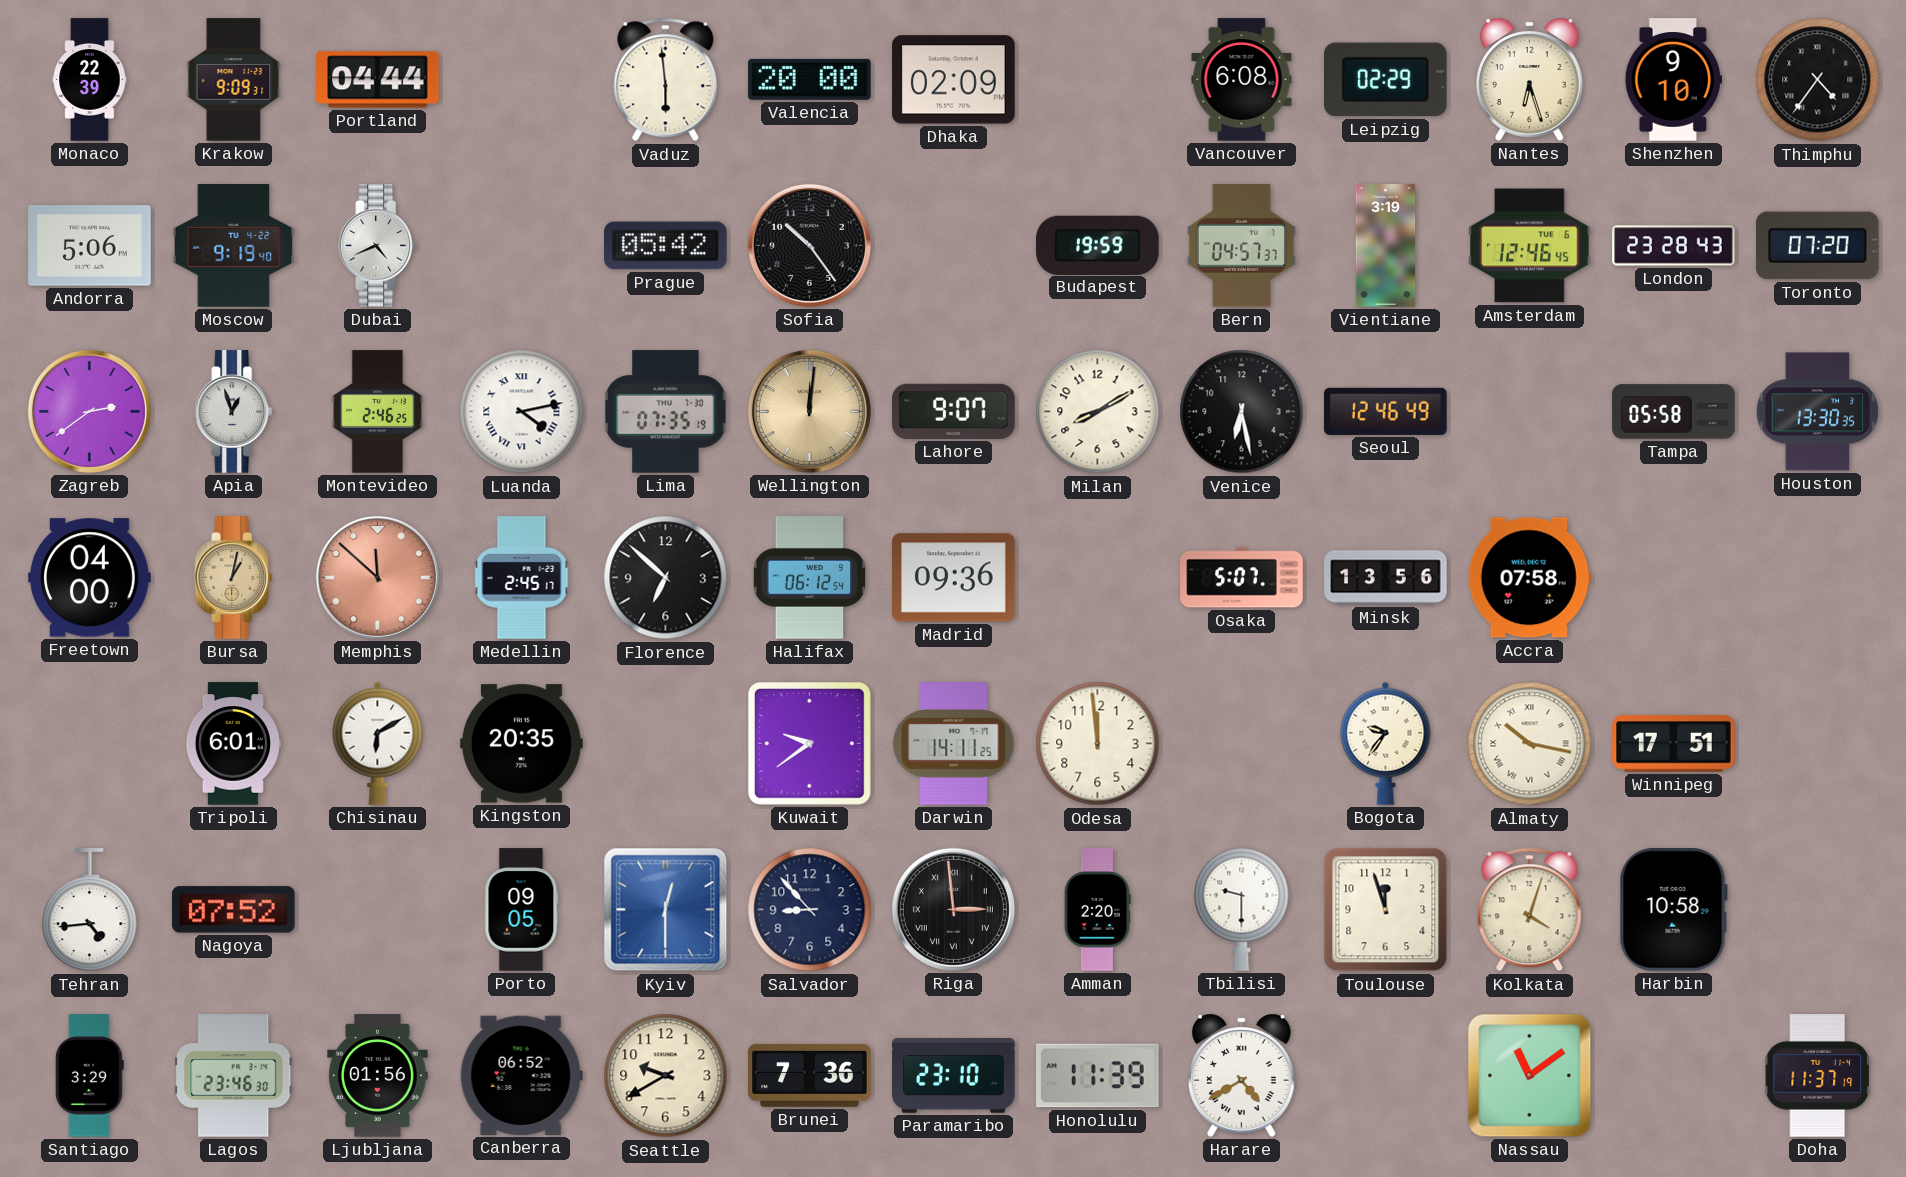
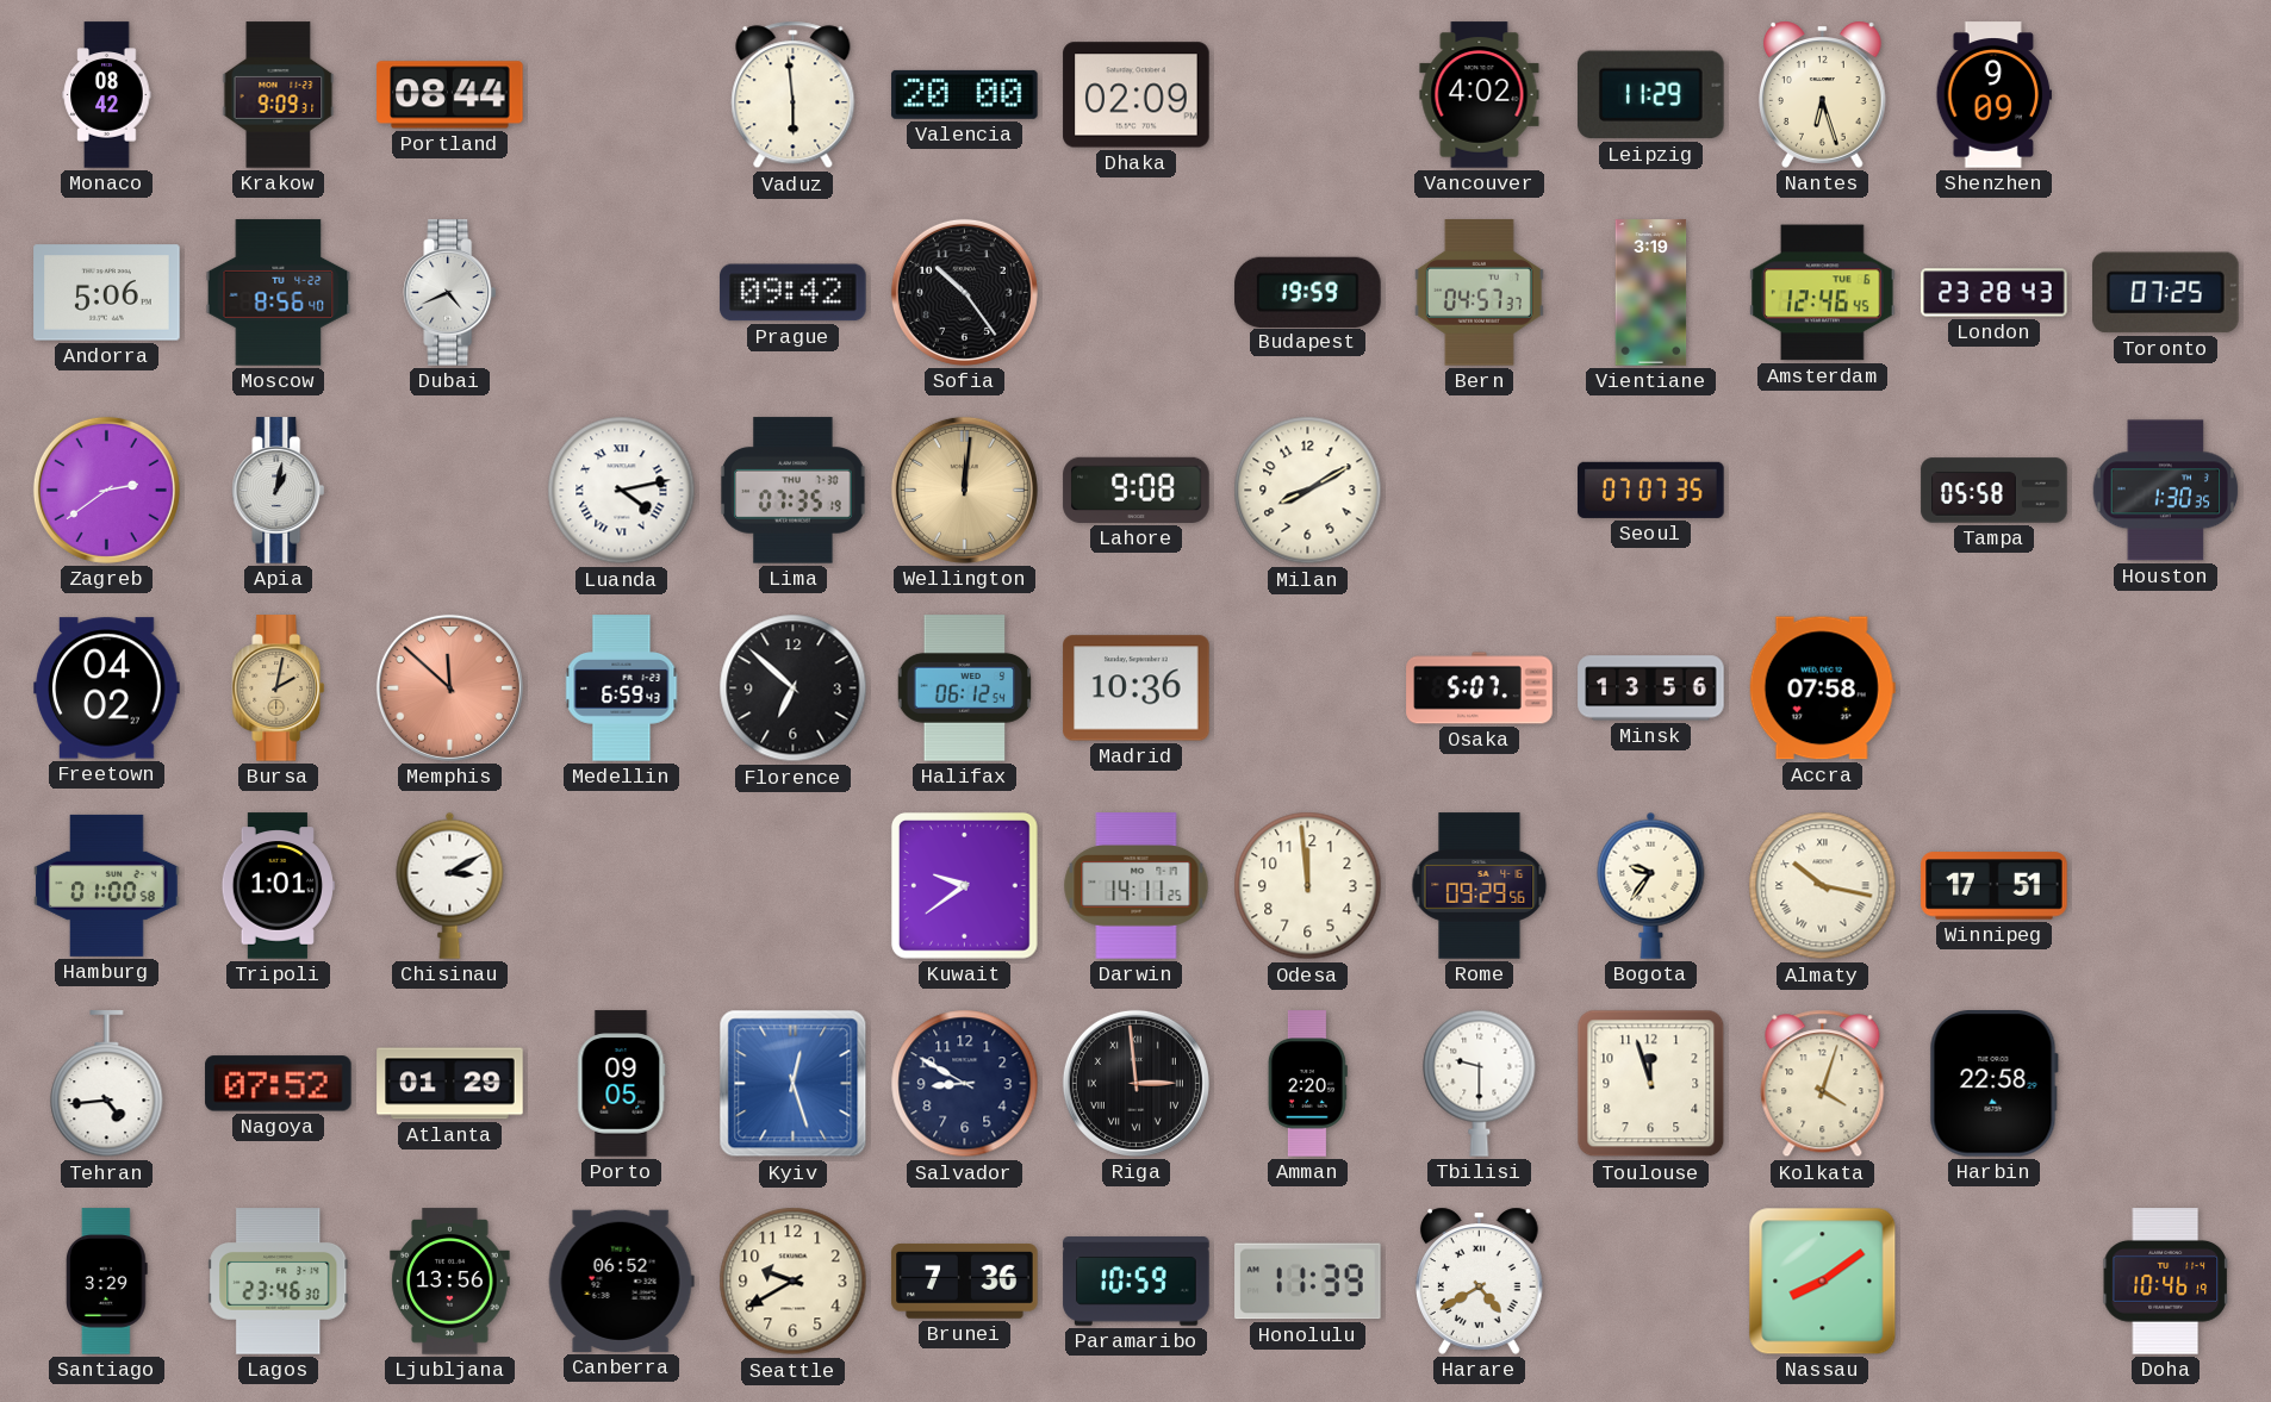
Monaco: 22:39 -> 08:42 (107, 95)
Portland: 04:44 -> 08:44 (450, 95)
Vancouver: 6:08 -> 4:02 (1480, 95)
Leipzig: 02:29 -> 11:29 (1651, 95)
Shenzhen: 9:10 -> 9:09 (1993, 95)
Thimphu: 4:36 -> none (1818, 80)
Moscow: 9:19 -> 8:56 (279, 293)
Prague: 05:42 -> 09:42 (794, 293)
Toronto: 07:20 -> 07:25 (2166, 293)
Apia: 12:57 -> 1:02 (279, 491)
Montevideo: 2:46 -> none (378, 412)
Lahore: 9:07 -> 9:08 (1137, 490)
Venice: 6:28 -> none (1242, 412)
Seoul: 12:46 -> 07:07 (1651, 490)
Houston: 13:30 -> 1:30 (2166, 491)
Freetown: 04:00 -> 04:02 (107, 688)
Bursa: 1:02 -> 2:02 (279, 688)
Medellin: 2:45 -> 6:59 (622, 688)
Madrid: 09:36 -> 10:36 (1137, 688)
Hamburg: none -> 01:00 (107, 885)
Tripoli: 6:01 -> 1:01 (278, 886)
Chisinau: 6:10 -> 3:10 (450, 885)
Kingston: 20:35 -> none (522, 744)
Rome: none -> 09:29 (1480, 886)
Atlanta: none -> 01:29 (450, 1084)
Kyiv: 12:30 -> 12:27 (794, 1084)
Salvador: 8:53 -> 8:50 (965, 1084)
Harbin: 10:58 -> 22:58 (1993, 1084)
Ljubljana: 01:56 -> 13:56 (450, 1282)
Paramaribo: 23:10 -> 10:59 (1137, 1282)
Nassau: 11:09 -> 8:09 (1823, 1282)
Doha: 11:37 -> 10:46 (2166, 1282)
